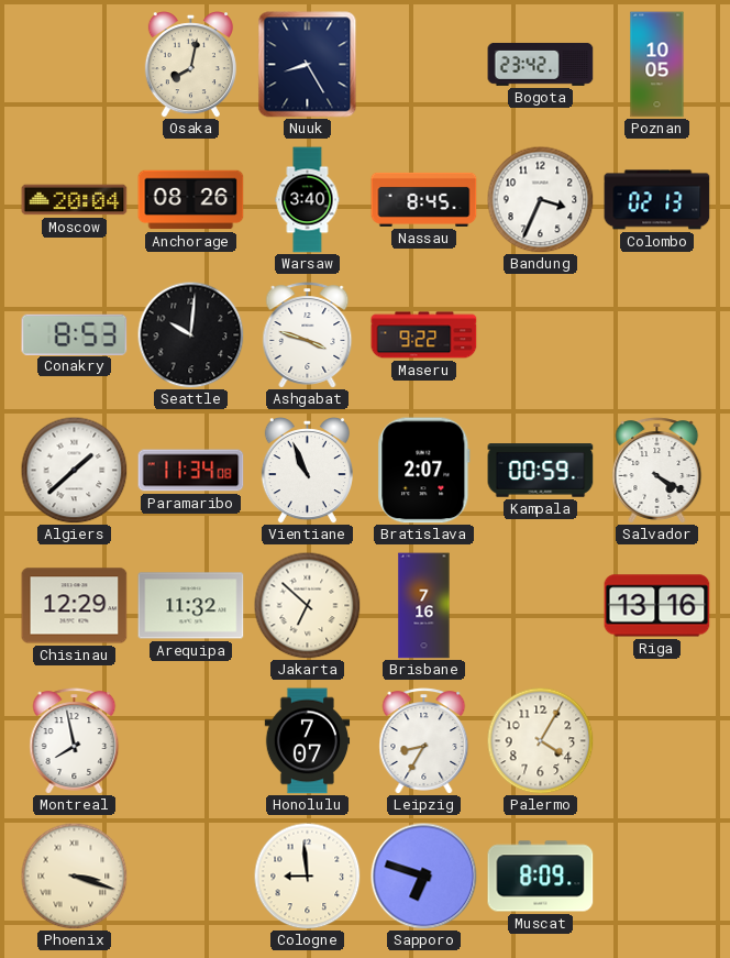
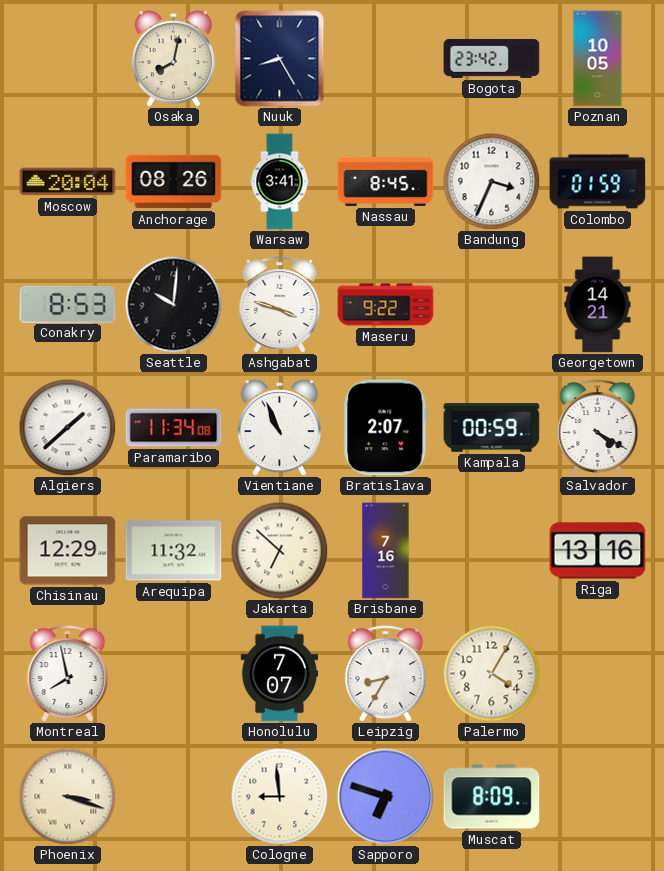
Warsaw: 3:40 -> 3:41 (280, 182)
Colombo: 02:13 -> 01:59 (598, 182)
Georgetown: none -> 14:21 (598, 305)
